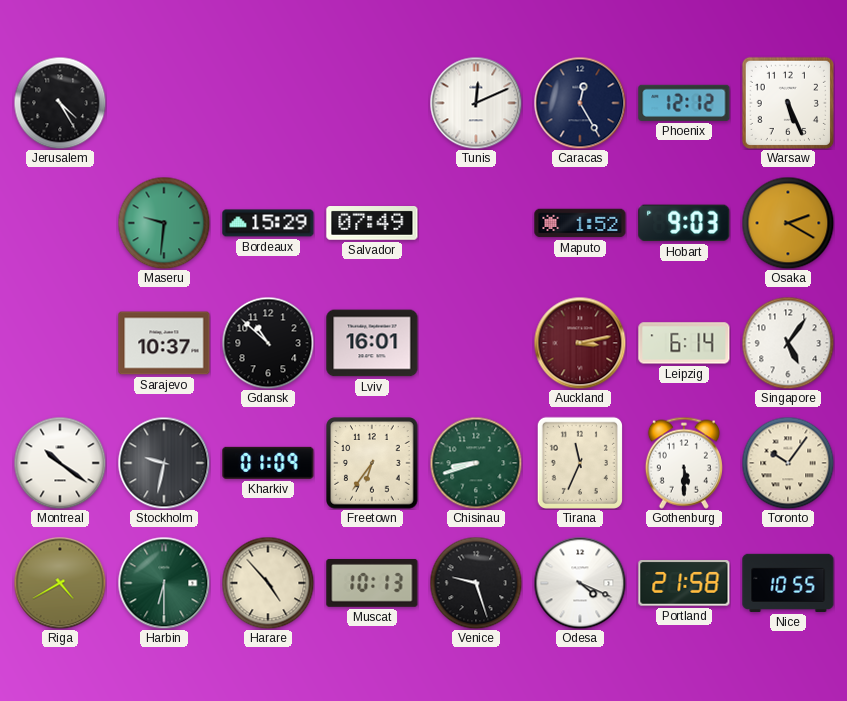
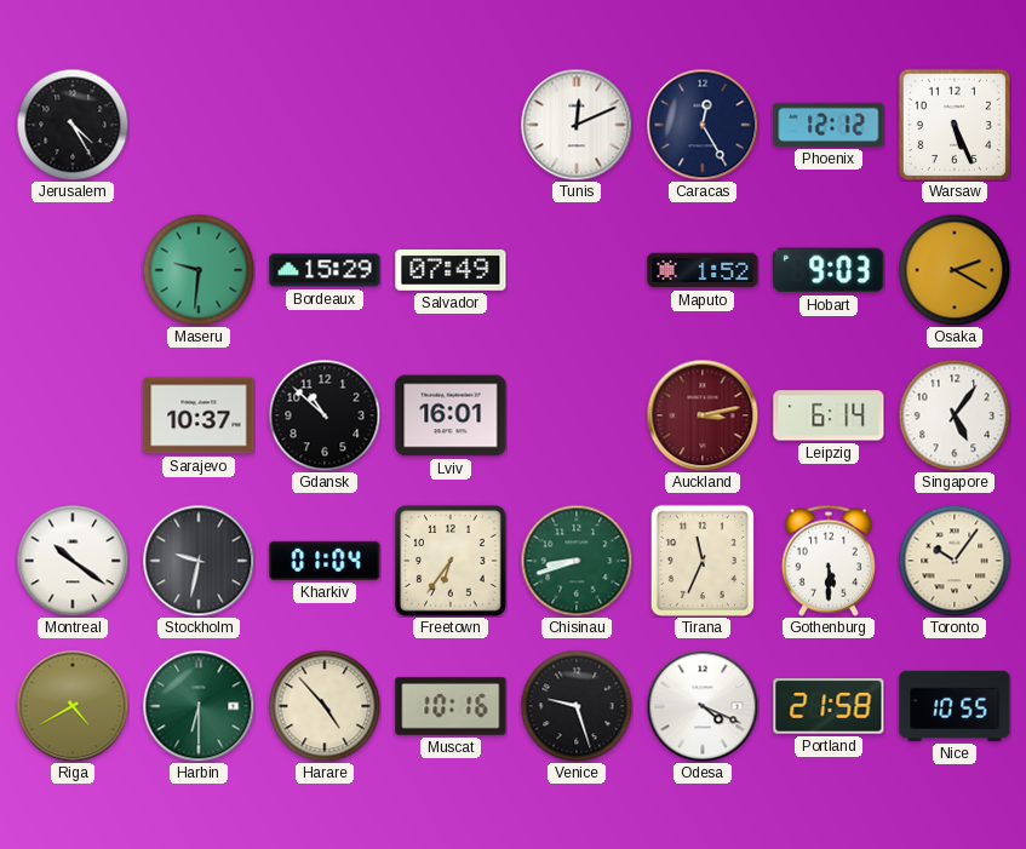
Kharkiv: 01:09 -> 01:04 (325, 561)
Muscat: 10:13 -> 10:16 (451, 706)
